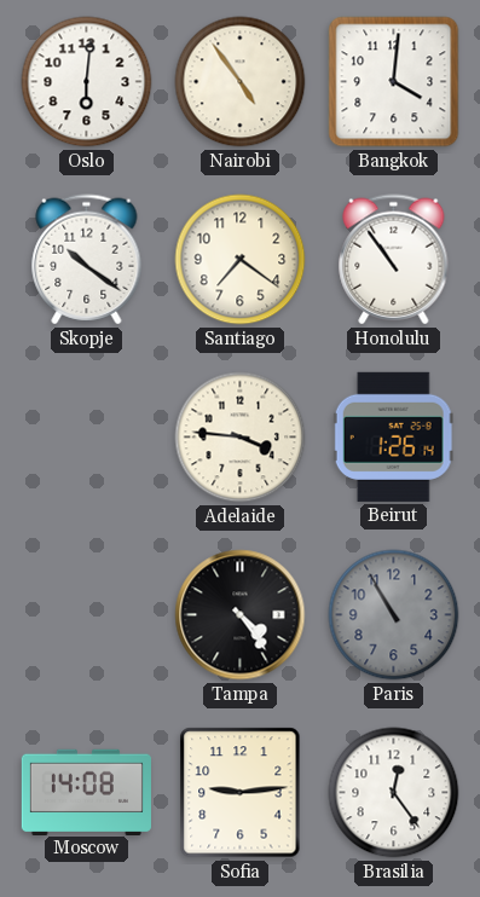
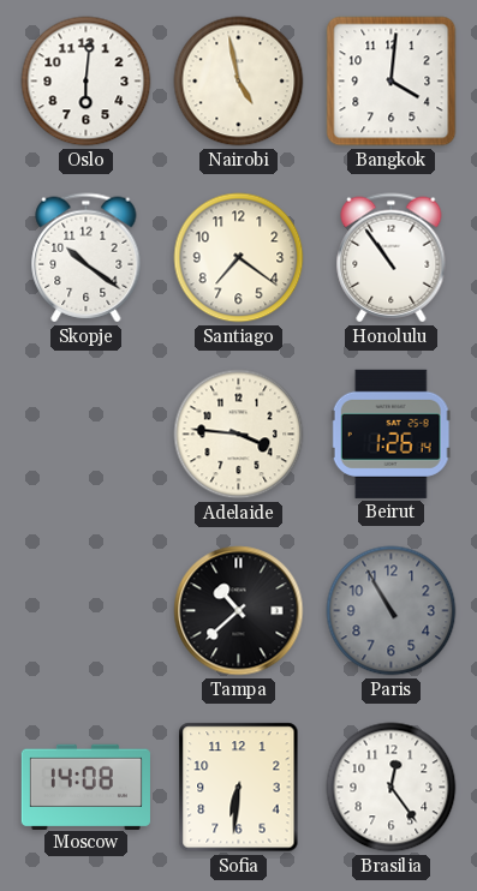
Nairobi: 4:54 -> 4:58 (239, 82)
Tampa: 4:24 -> 10:38 (239, 611)
Sofia: 9:14 -> 6:31 (239, 788)
